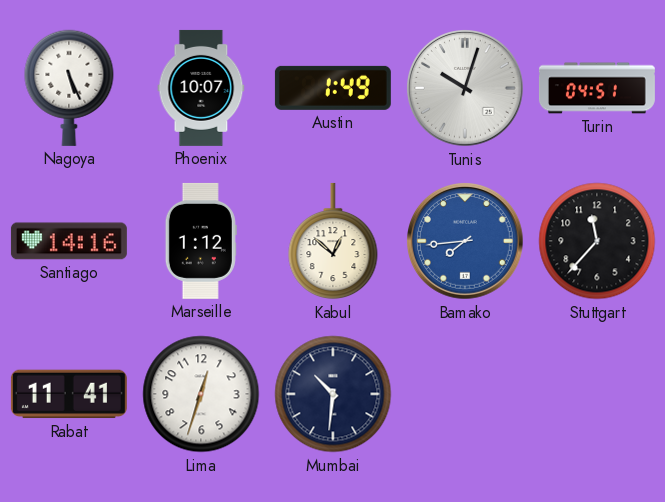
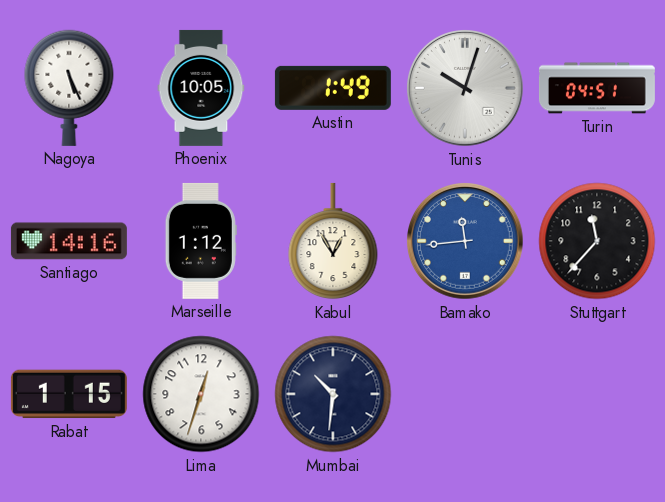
Phoenix: 10:07 -> 10:05 (201, 88)
Kabul: 12:52 -> 12:55 (333, 241)
Bamako: 7:44 -> 11:44 (466, 242)
Rabat: 11:41 -> 1:15 (69, 394)
